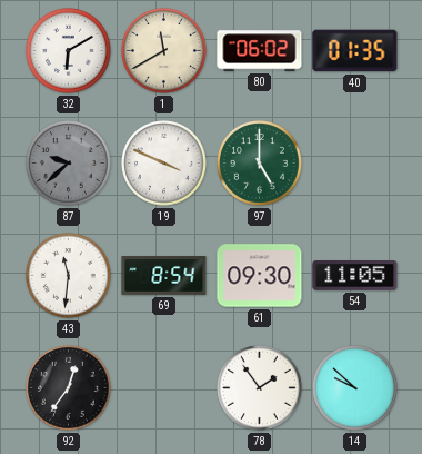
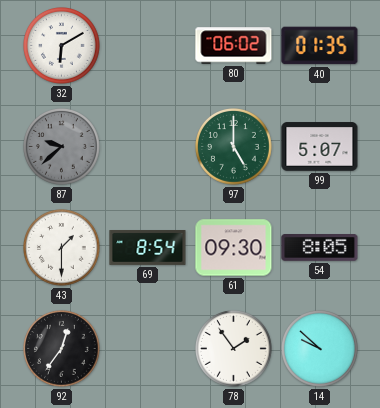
1: 11:40 -> none (164, 51)
19: 3:49 -> none (164, 164)
99: none -> 5:07 (320, 147)
43: 11:31 -> 1:30 (62, 248)
54: 11:05 -> 8:05 (320, 248)
